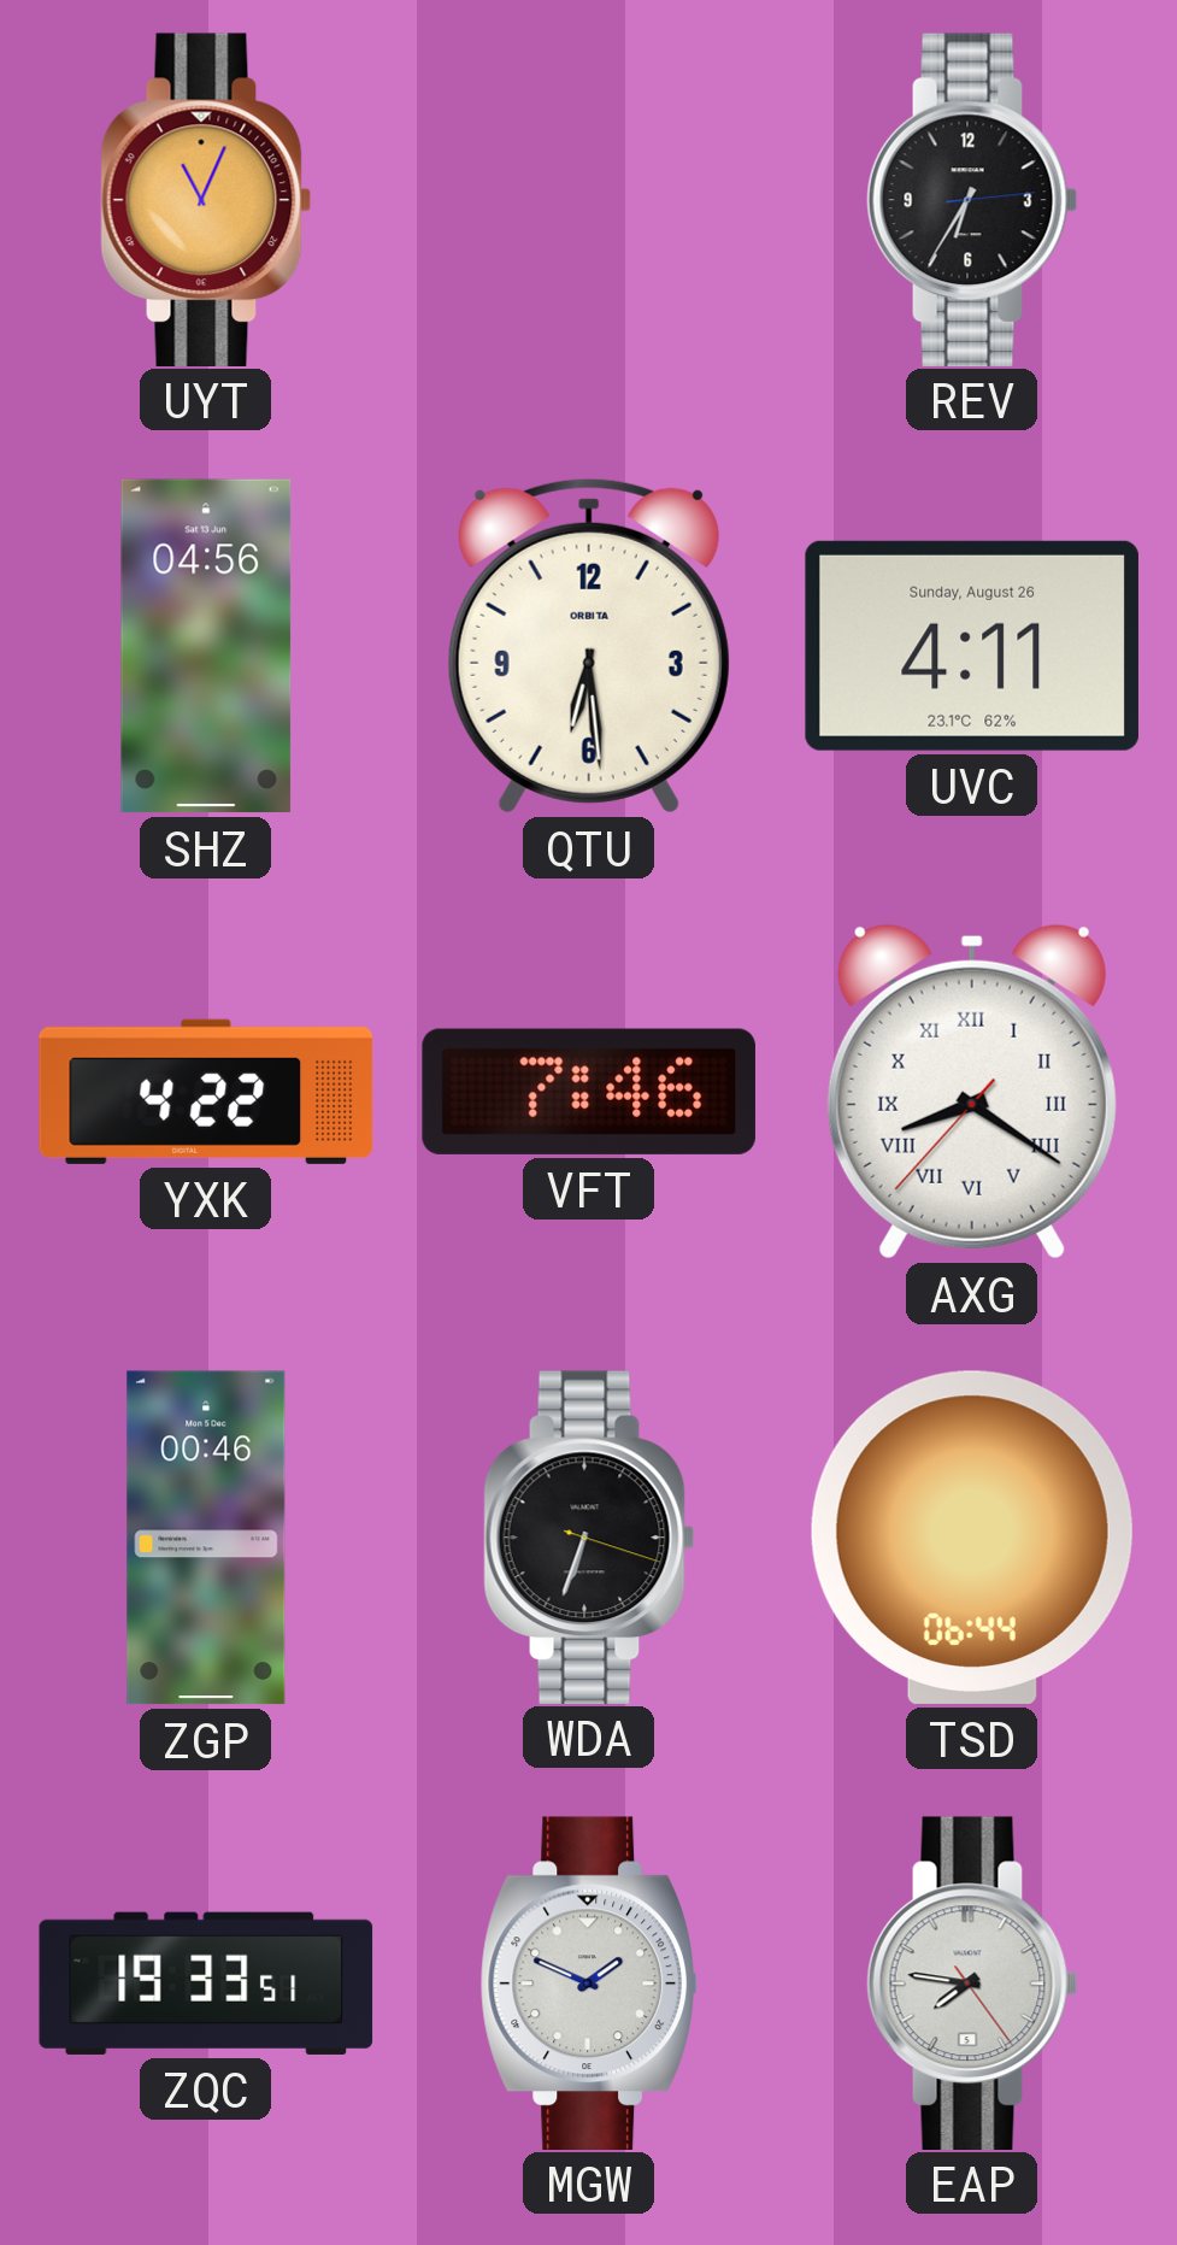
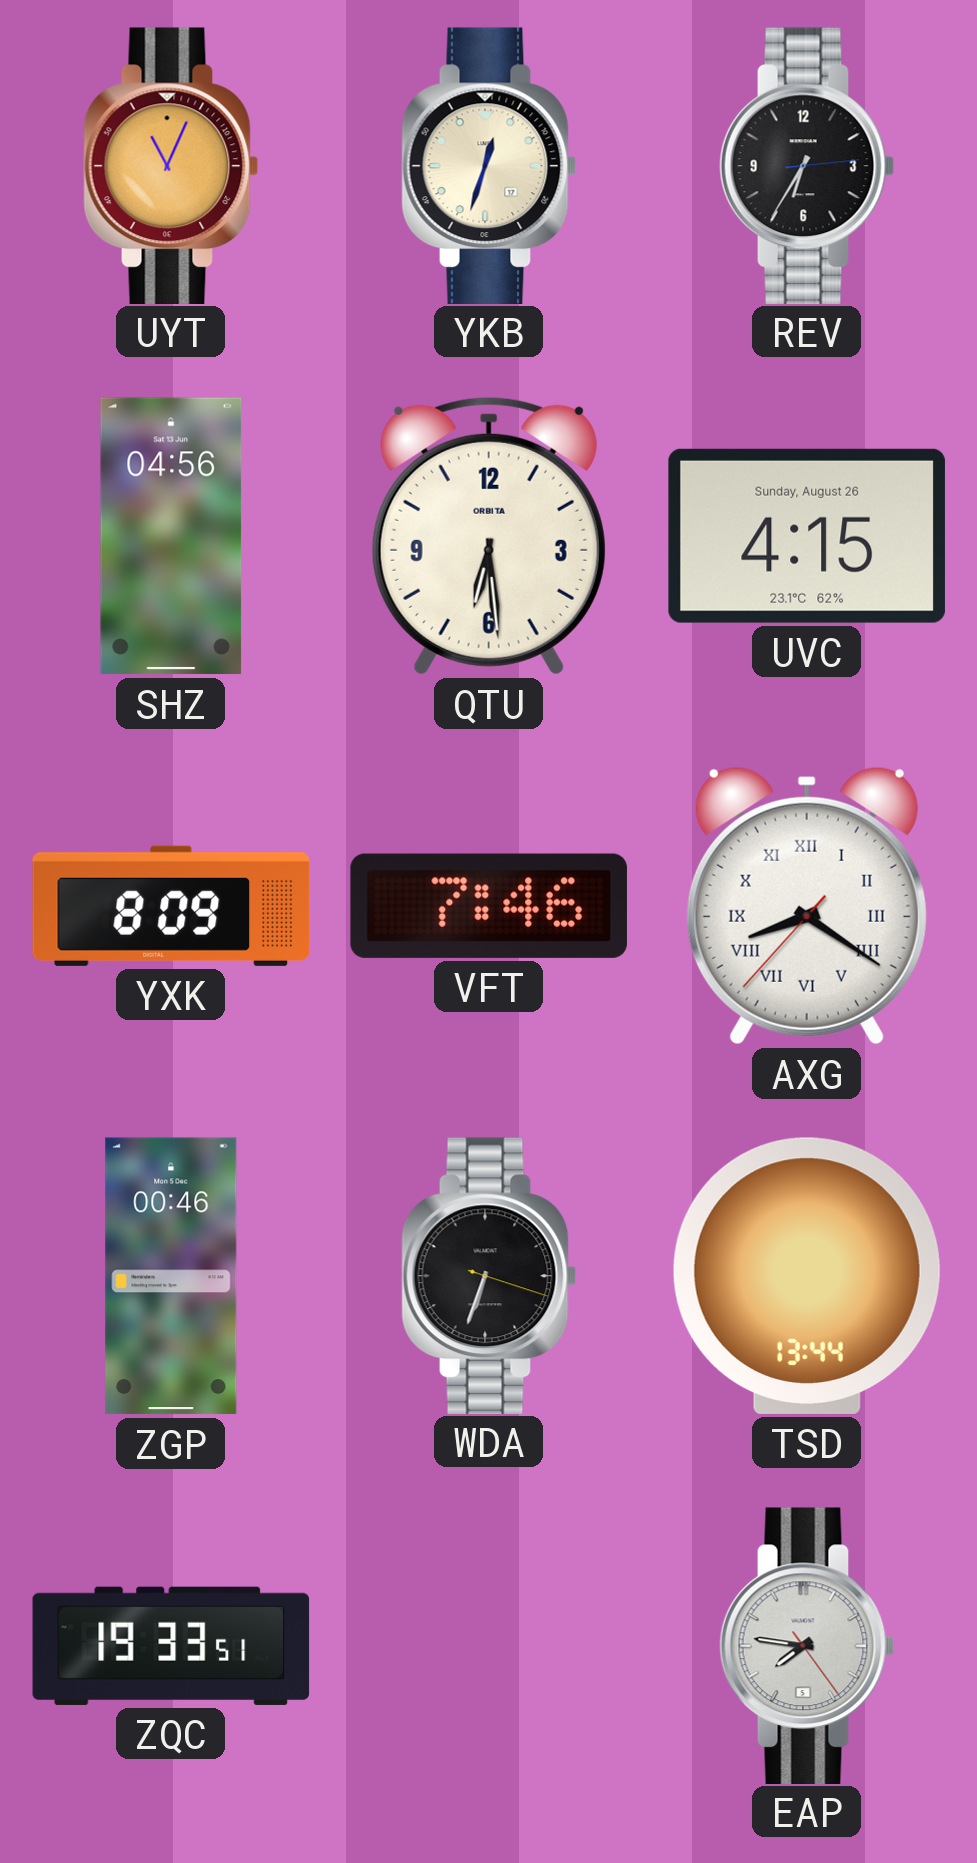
YKB: none -> 12:33 (489, 165)
UVC: 4:11 -> 4:15 (807, 536)
YXK: 4:22 -> 8:09 (171, 906)
TSD: 06:44 -> 13:44 (807, 1276)
MGW: 1:49 -> none (588, 1982)
